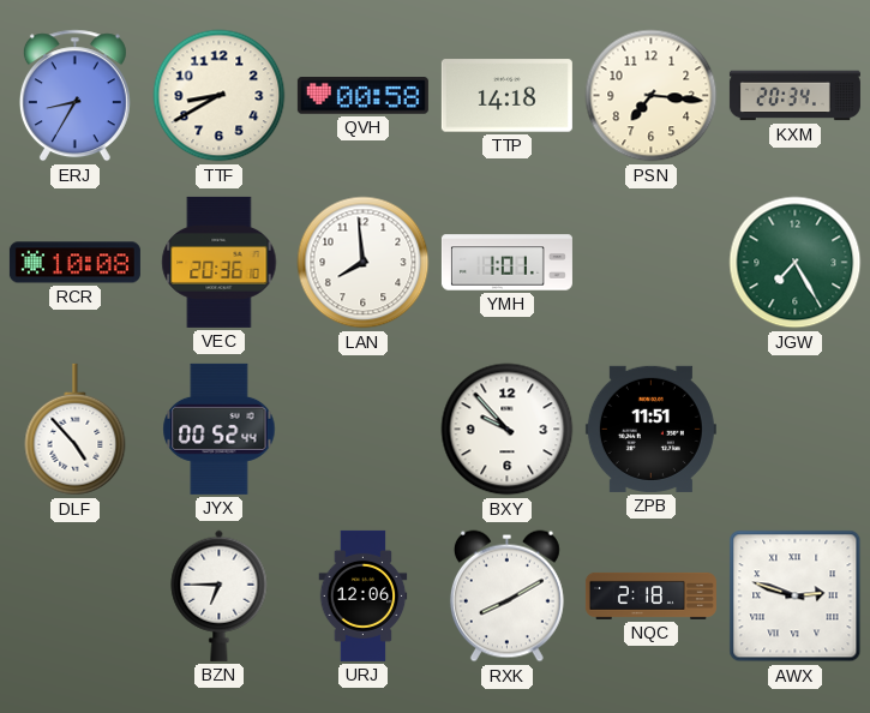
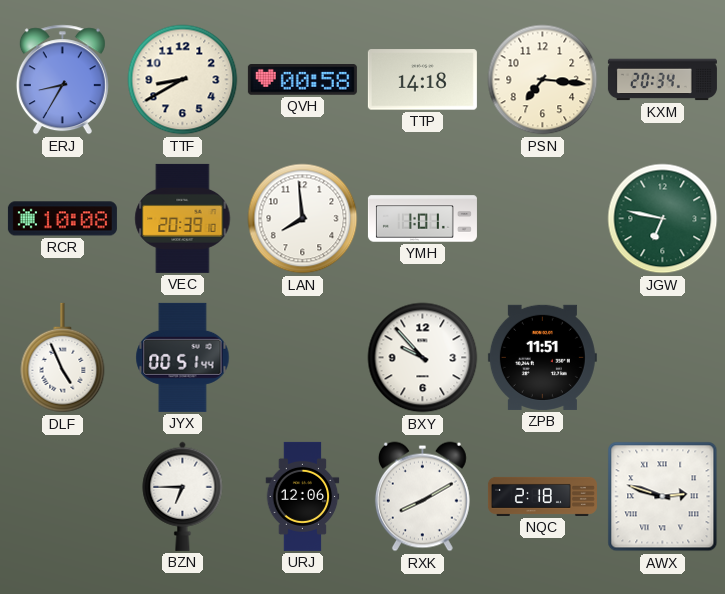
VEC: 20:36 -> 20:39 (183, 218)
JGW: 7:25 -> 6:47 (663, 219)
DLF: 4:53 -> 4:56 (63, 358)
JYX: 00:52 -> 00:51 (183, 357)
